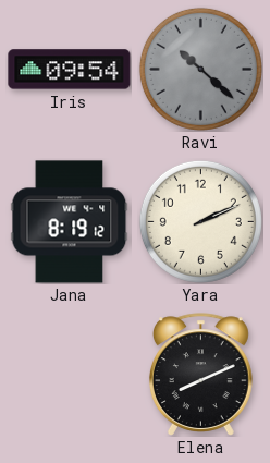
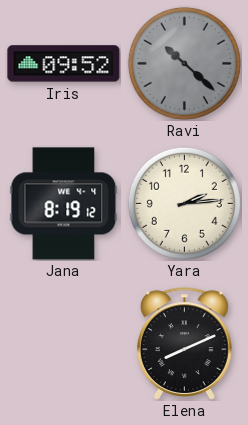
Iris: 09:54 -> 09:52 (64, 64)
Yara: 2:11 -> 2:14 (184, 203)
